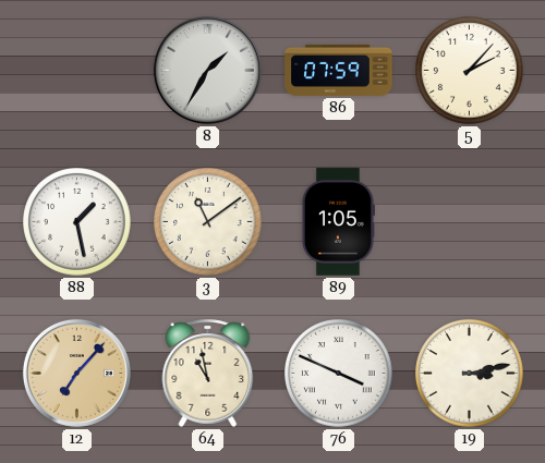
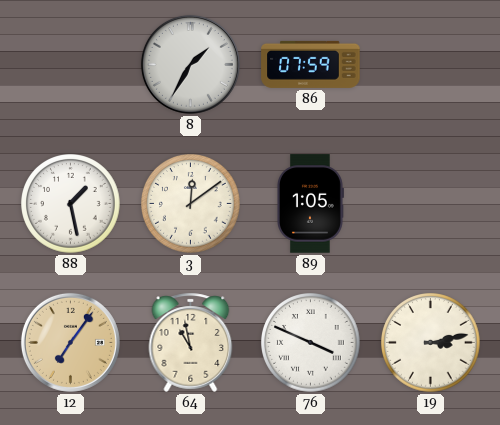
5: 2:07 -> none (470, 71)
3: 11:09 -> 12:09 (191, 204)
12: 7:07 -> 7:06 (70, 342)
